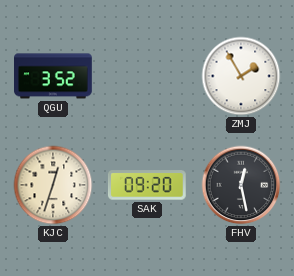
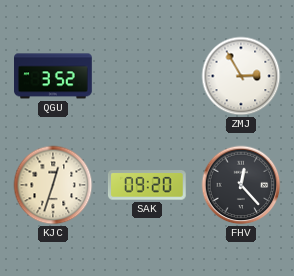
ZMJ: 1:55 -> 2:55 (241, 76)
FHV: 12:28 -> 12:23 (241, 185)
